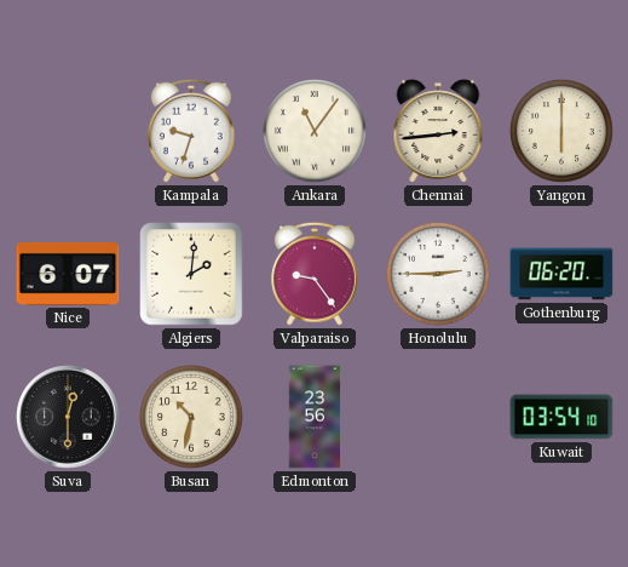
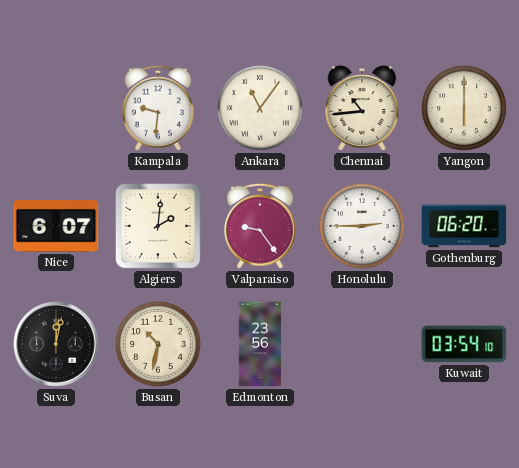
Kampala: 9:33 -> 9:31 (159, 108)
Chennai: 2:44 -> 10:44 (362, 108)
Suva: 12:30 -> 12:02 (56, 344)
